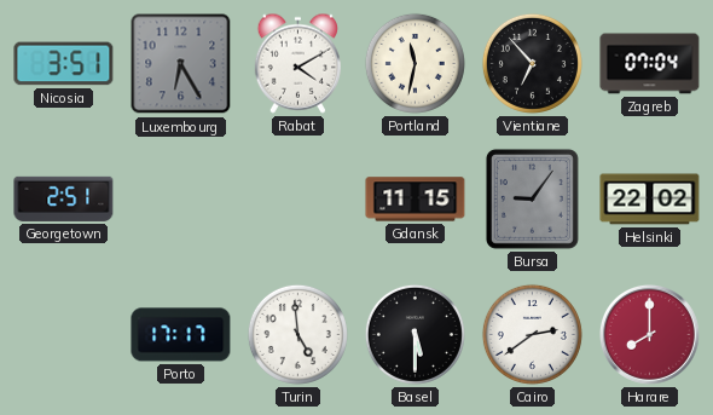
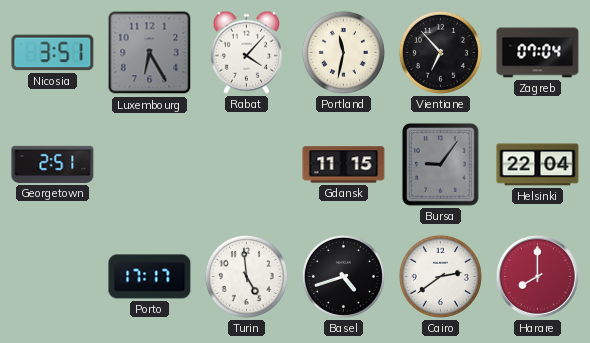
Rabat: 4:10 -> 4:07 (246, 52)
Helsinki: 22:02 -> 22:04 (538, 165)
Basel: 5:30 -> 4:42 (343, 276)
